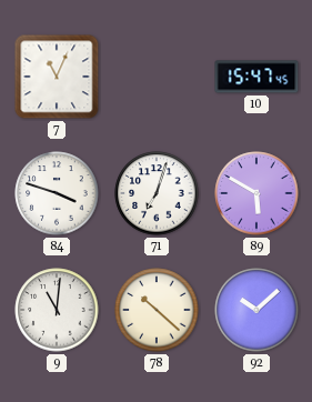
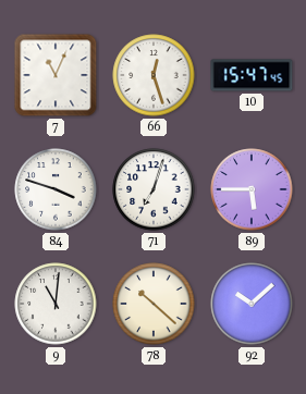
66: none -> 12:27 (154, 75)
89: 5:50 -> 5:45 (252, 189)
